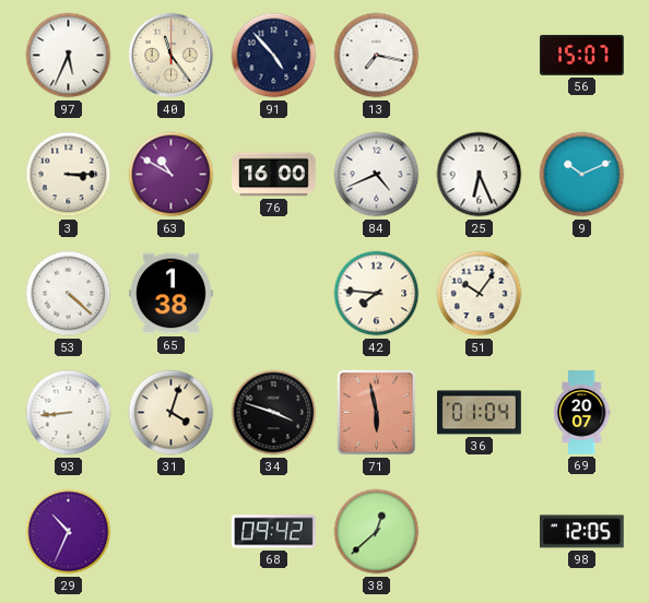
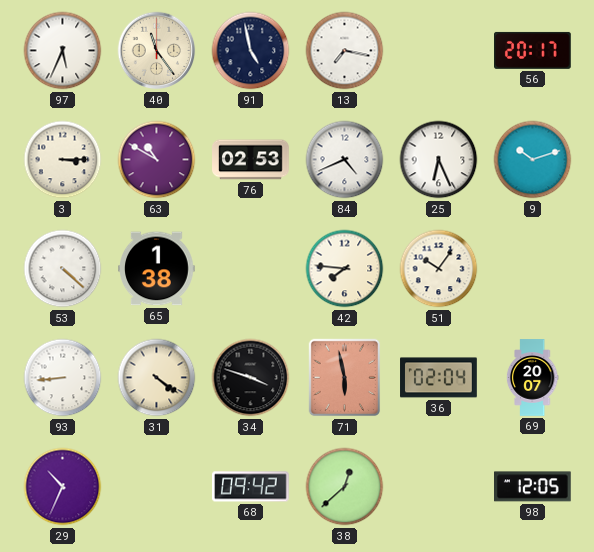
91: 4:53 -> 4:58 (251, 51)
56: 15:07 -> 20:17 (533, 50)
76: 16:00 -> 02:53 (251, 160)
9: 10:11 -> 10:12 (533, 160)
31: 4:03 -> 4:21 (157, 378)
36: 01:04 -> 02:04 (439, 378)
